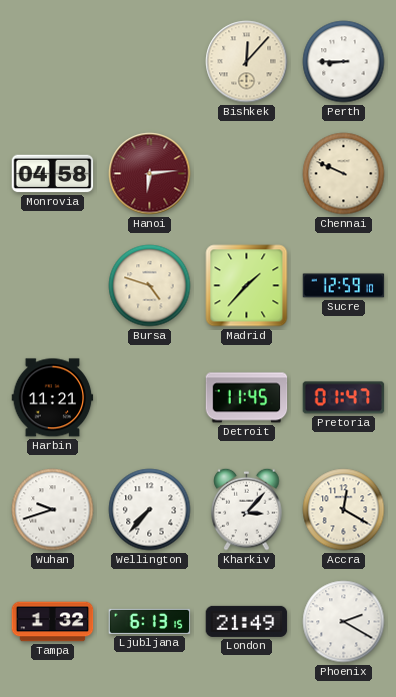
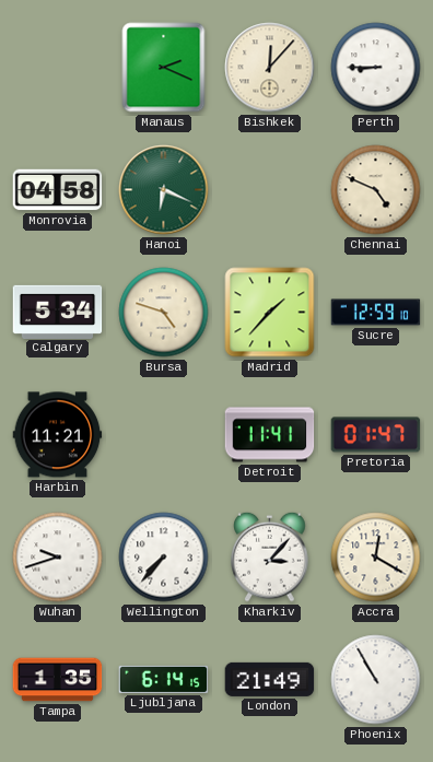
Manaus: none -> 2:19 (164, 68)
Hanoi: 6:14 -> 6:19 (164, 190)
Hanoi dial: burgundy -> green (164, 190)
Chennai: 9:49 -> 4:49 (376, 190)
Calgary: none -> 5:34 (58, 312)
Detroit: 11:45 -> 11:41 (270, 435)
Tampa: 1:32 -> 1:35 (58, 680)
Ljubljana: 6:13 -> 6:14 (164, 679)
Phoenix: 2:20 -> 10:55 (376, 680)
